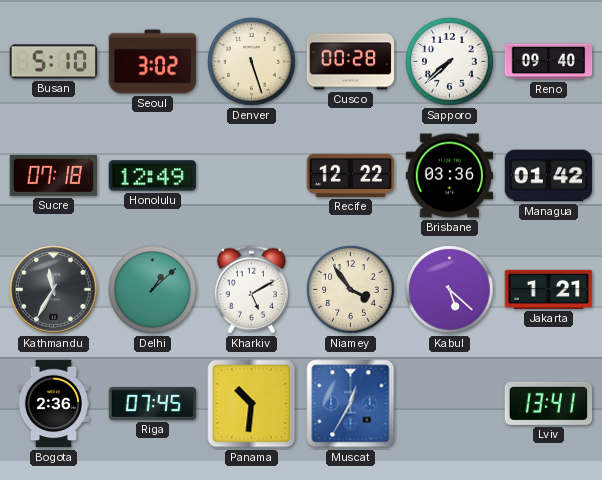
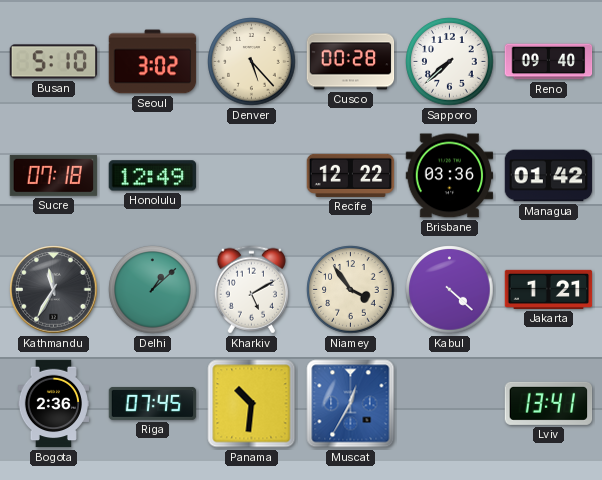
Denver: 5:27 -> 5:23 (252, 62)
Kabul: 5:22 -> 4:22 (450, 290)
